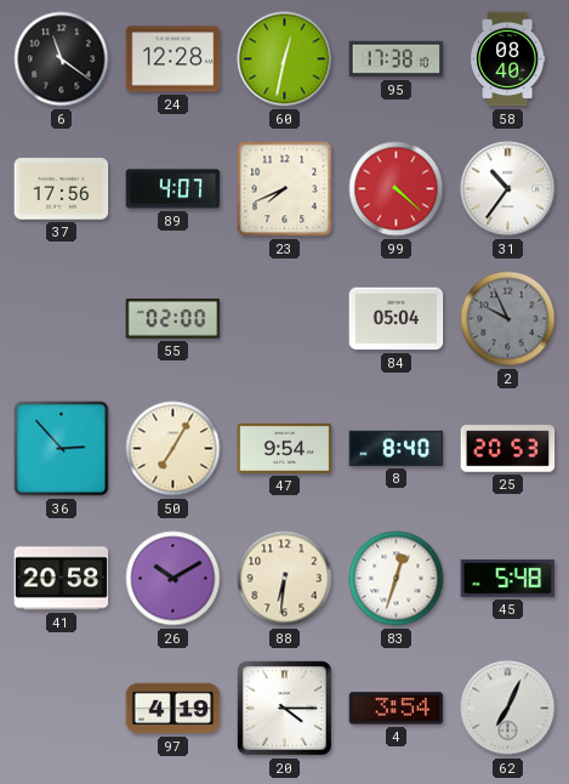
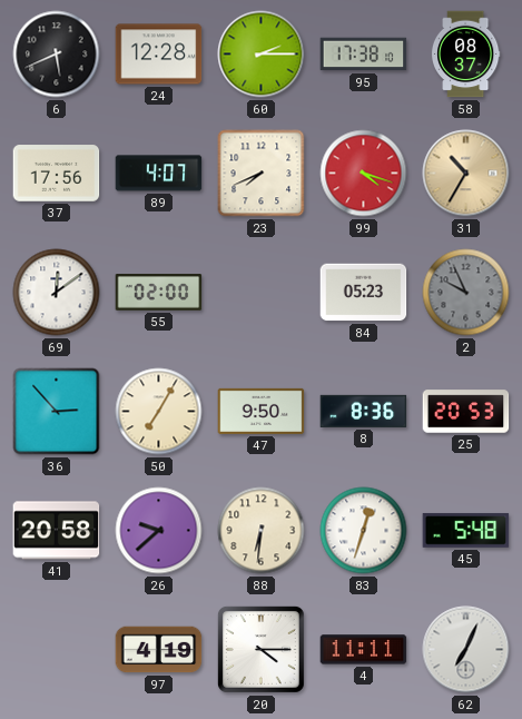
6: 11:21 -> 5:41 (57, 55)
60: 12:32 -> 2:15 (262, 55)
58: 08:40 -> 08:37 (465, 55)
99: 4:22 -> 4:18 (364, 174)
31: 10:36 -> 10:35 (466, 174)
31 dial: white -> champagne (466, 174)
69: none -> 12:09 (57, 293)
84: 05:04 -> 05:23 (364, 293)
47: 9:54 -> 9:50 (262, 411)
8: 8:40 -> 8:36 (364, 411)
26: 10:10 -> 9:38 (159, 531)
4: 3:54 -> 11:11 (364, 650)
